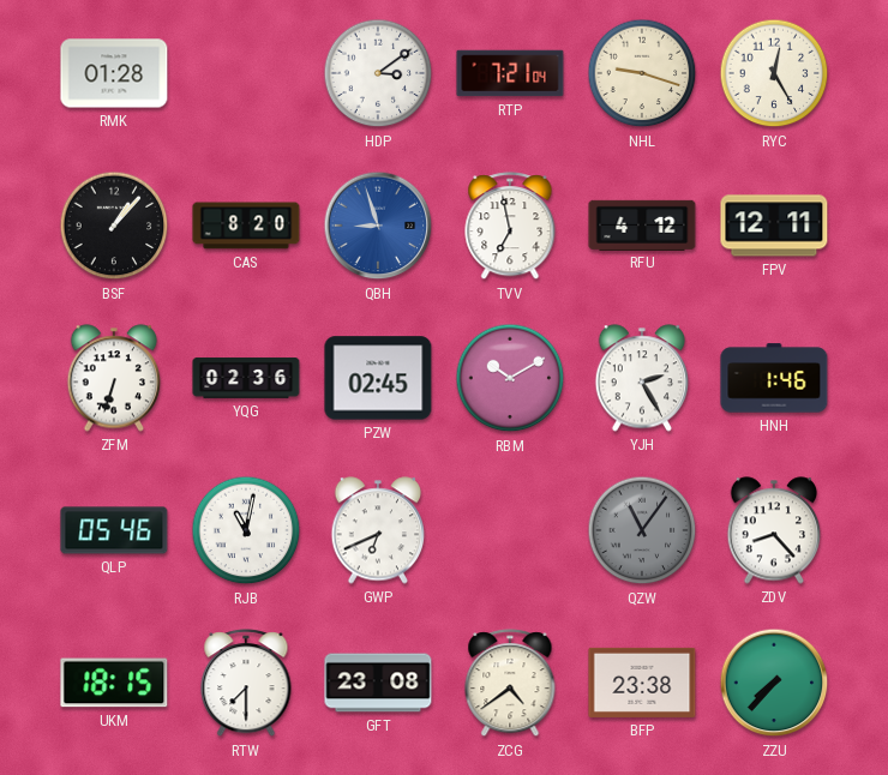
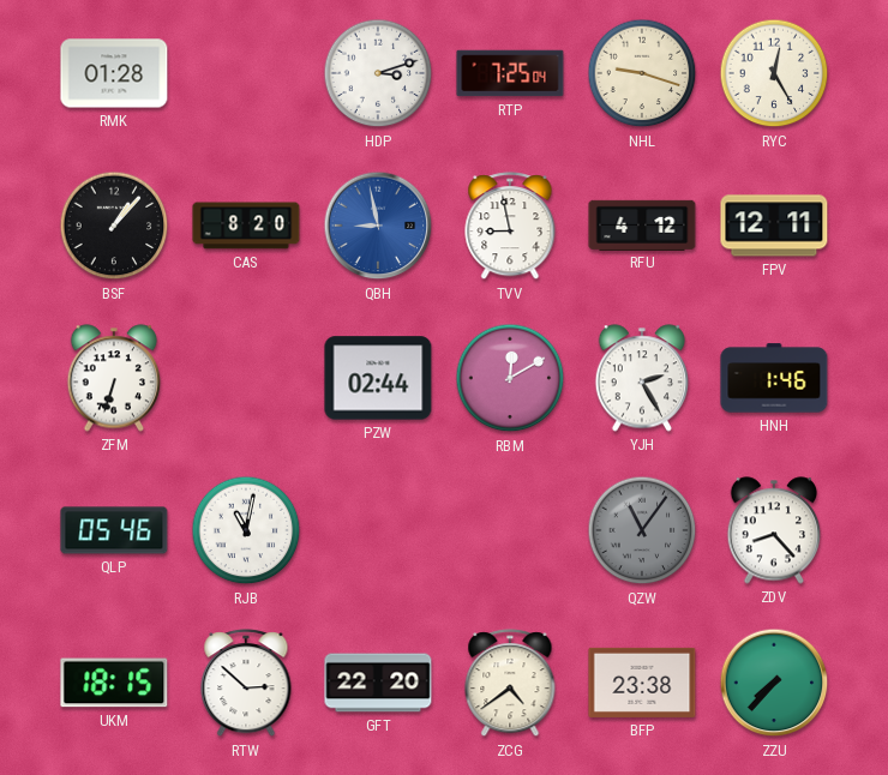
HDP: 3:09 -> 3:12 (378, 73)
RTP: 7:21 -> 7:25 (510, 73)
QBH: 8:57 -> 8:58 (378, 226)
TVV: 6:58 -> 8:58 (510, 227)
YQG: 02:36 -> none (246, 378)
PZW: 02:45 -> 02:44 (378, 378)
RBM: 10:10 -> 12:10 (510, 378)
GWP: 6:41 -> none (378, 530)
RTW: 7:30 -> 2:52 (246, 684)
GFT: 23:08 -> 22:20 (378, 683)
